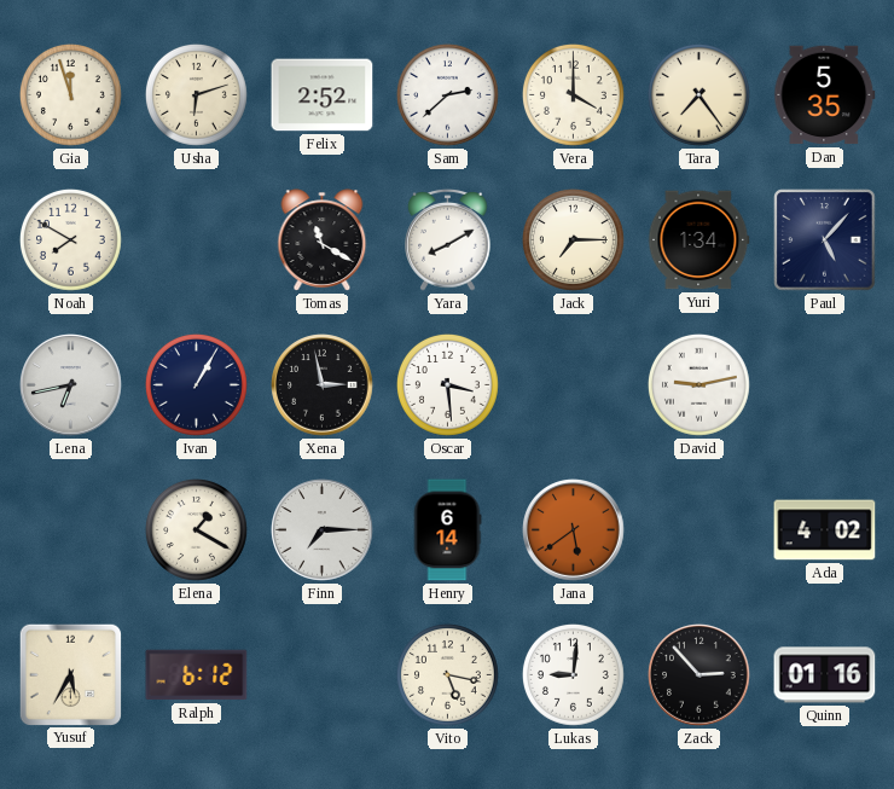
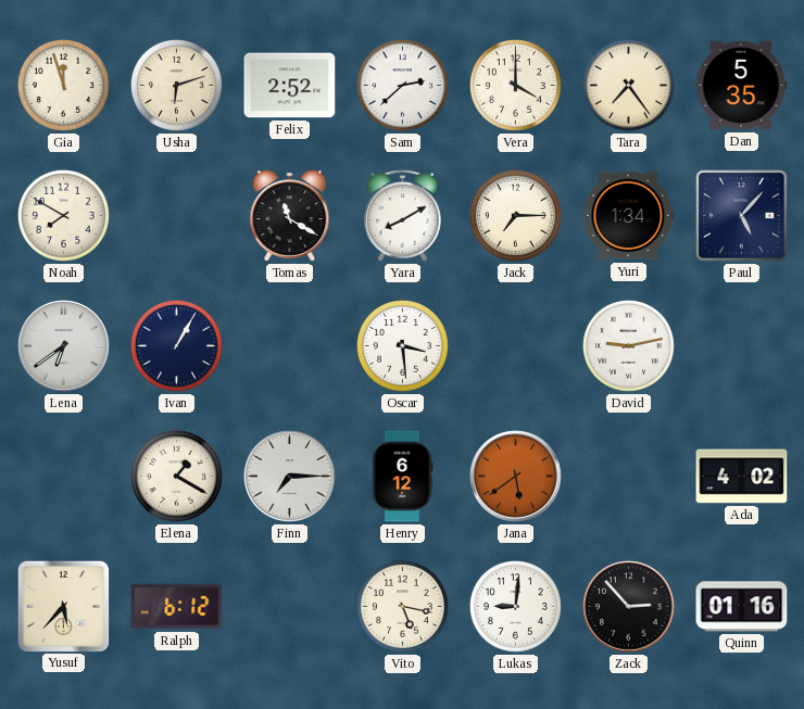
Lena: 6:43 -> 6:39 (64, 346)
Xena: 2:58 -> none (323, 385)
Henry: 6:14 -> 6:12 (402, 477)
Yusuf: 5:35 -> 5:37 (63, 606)
